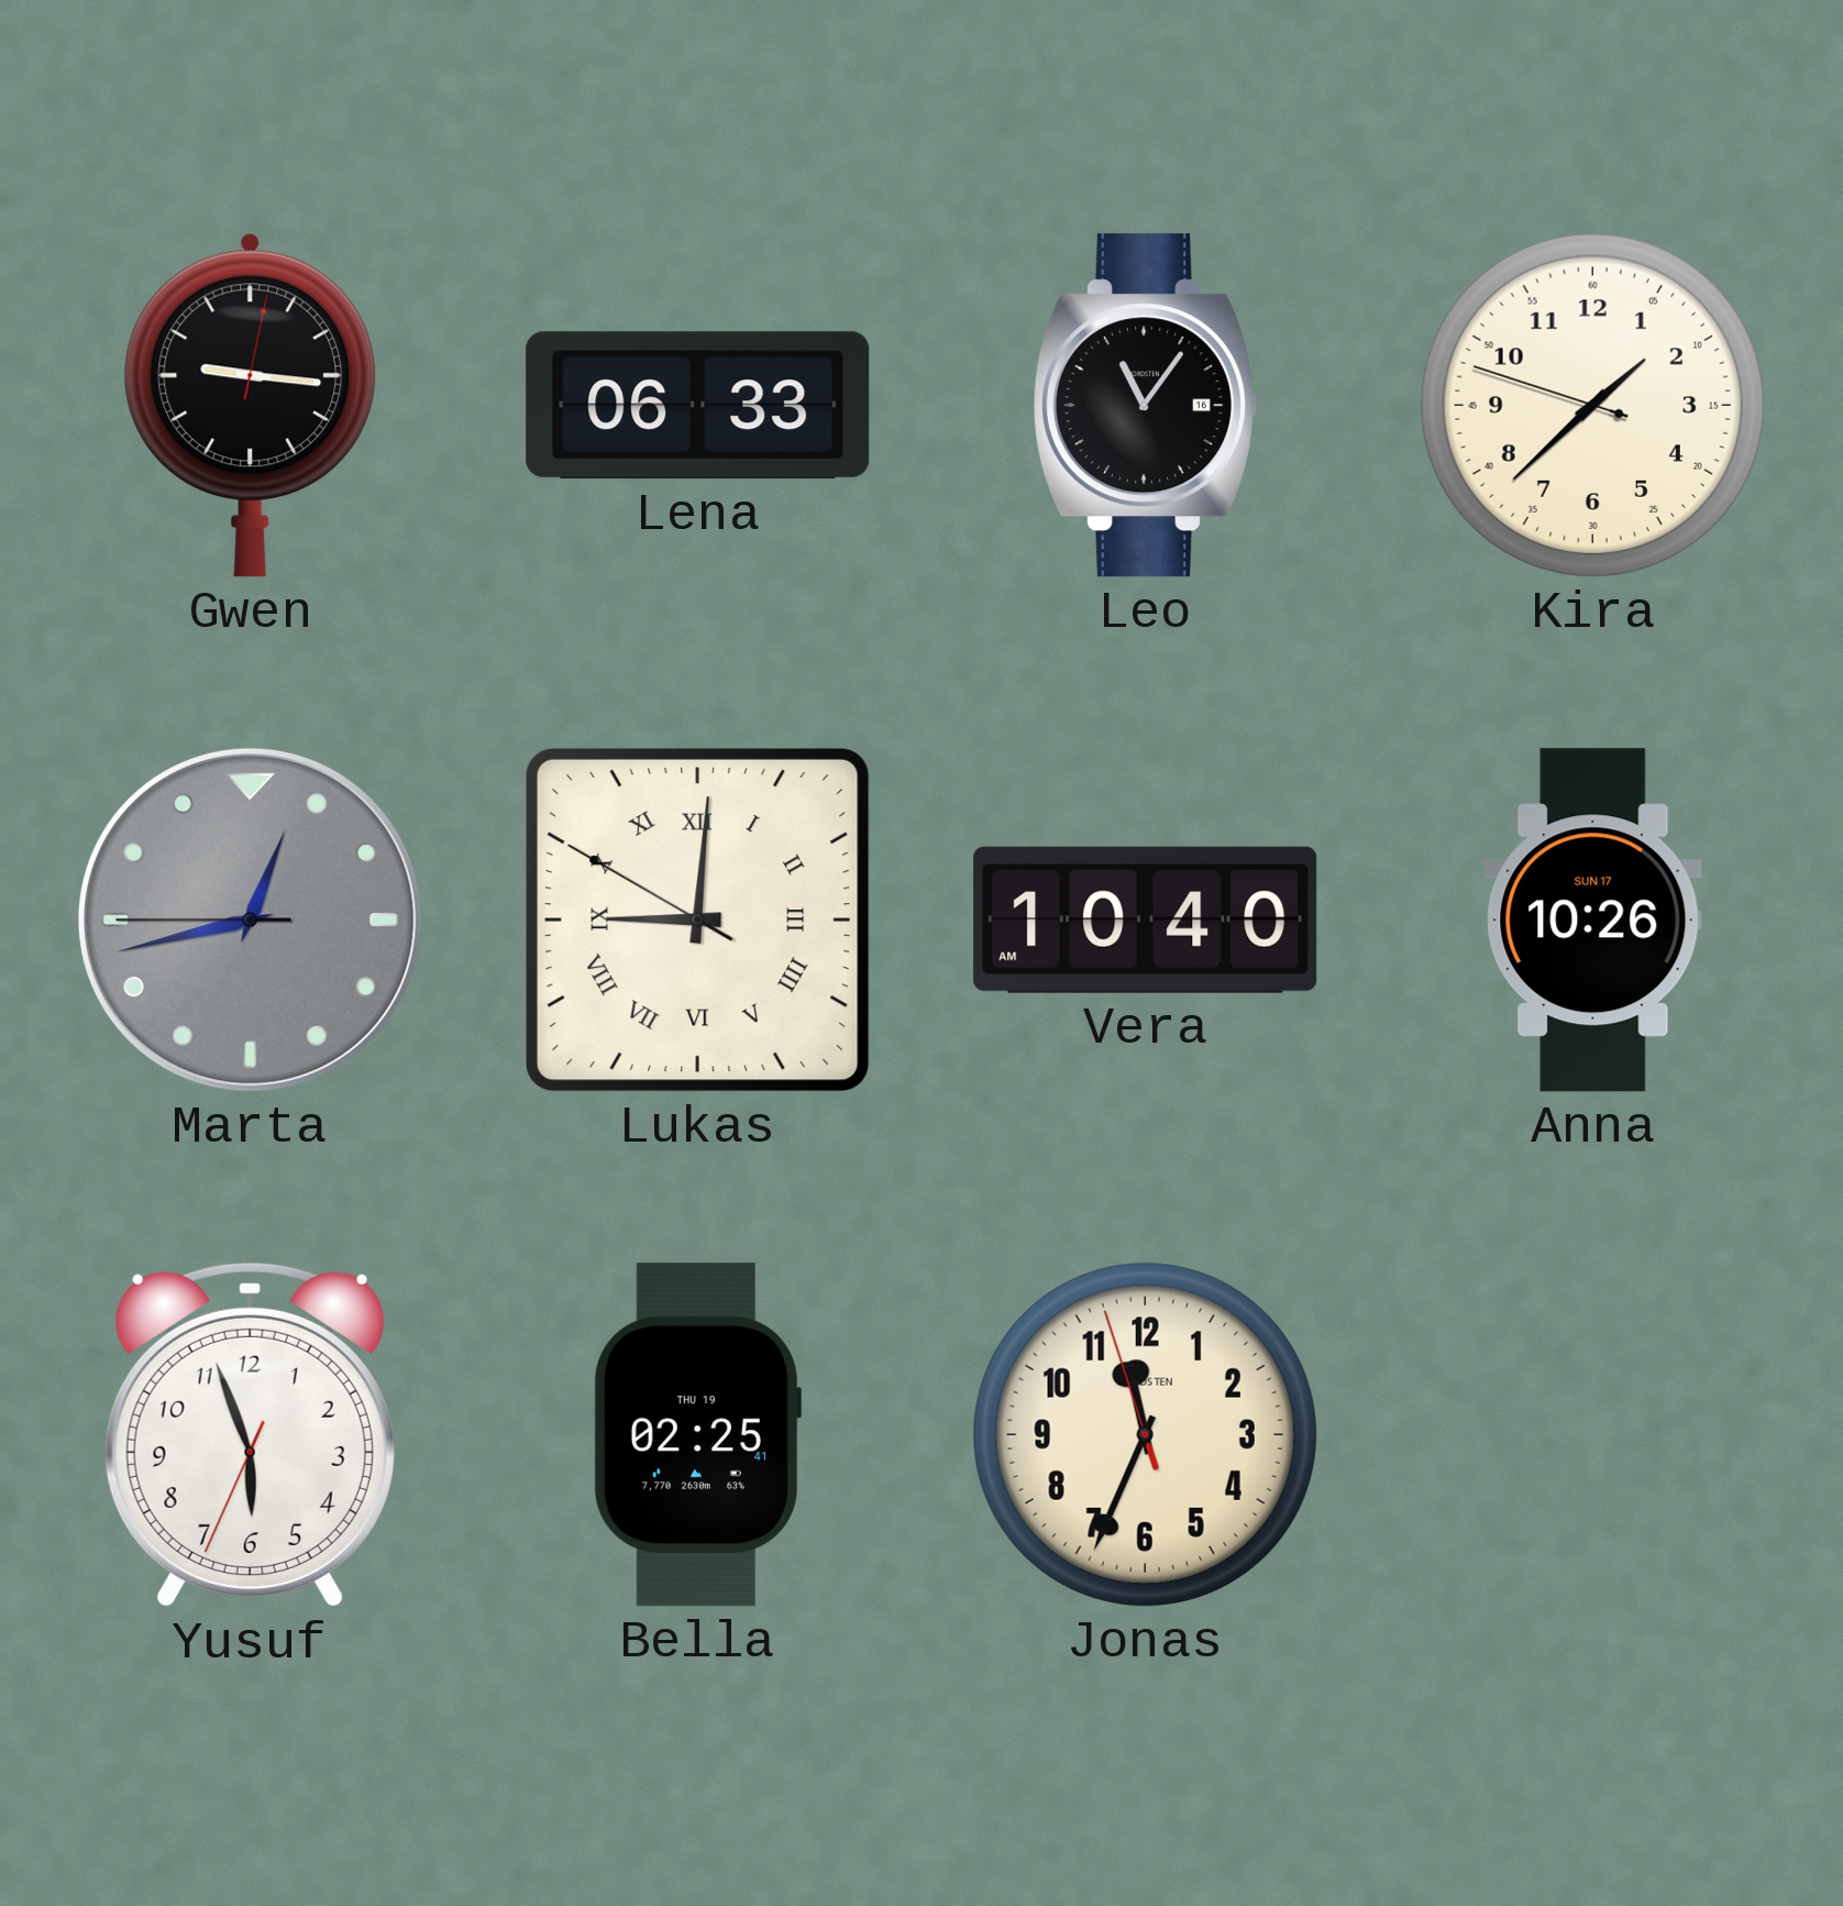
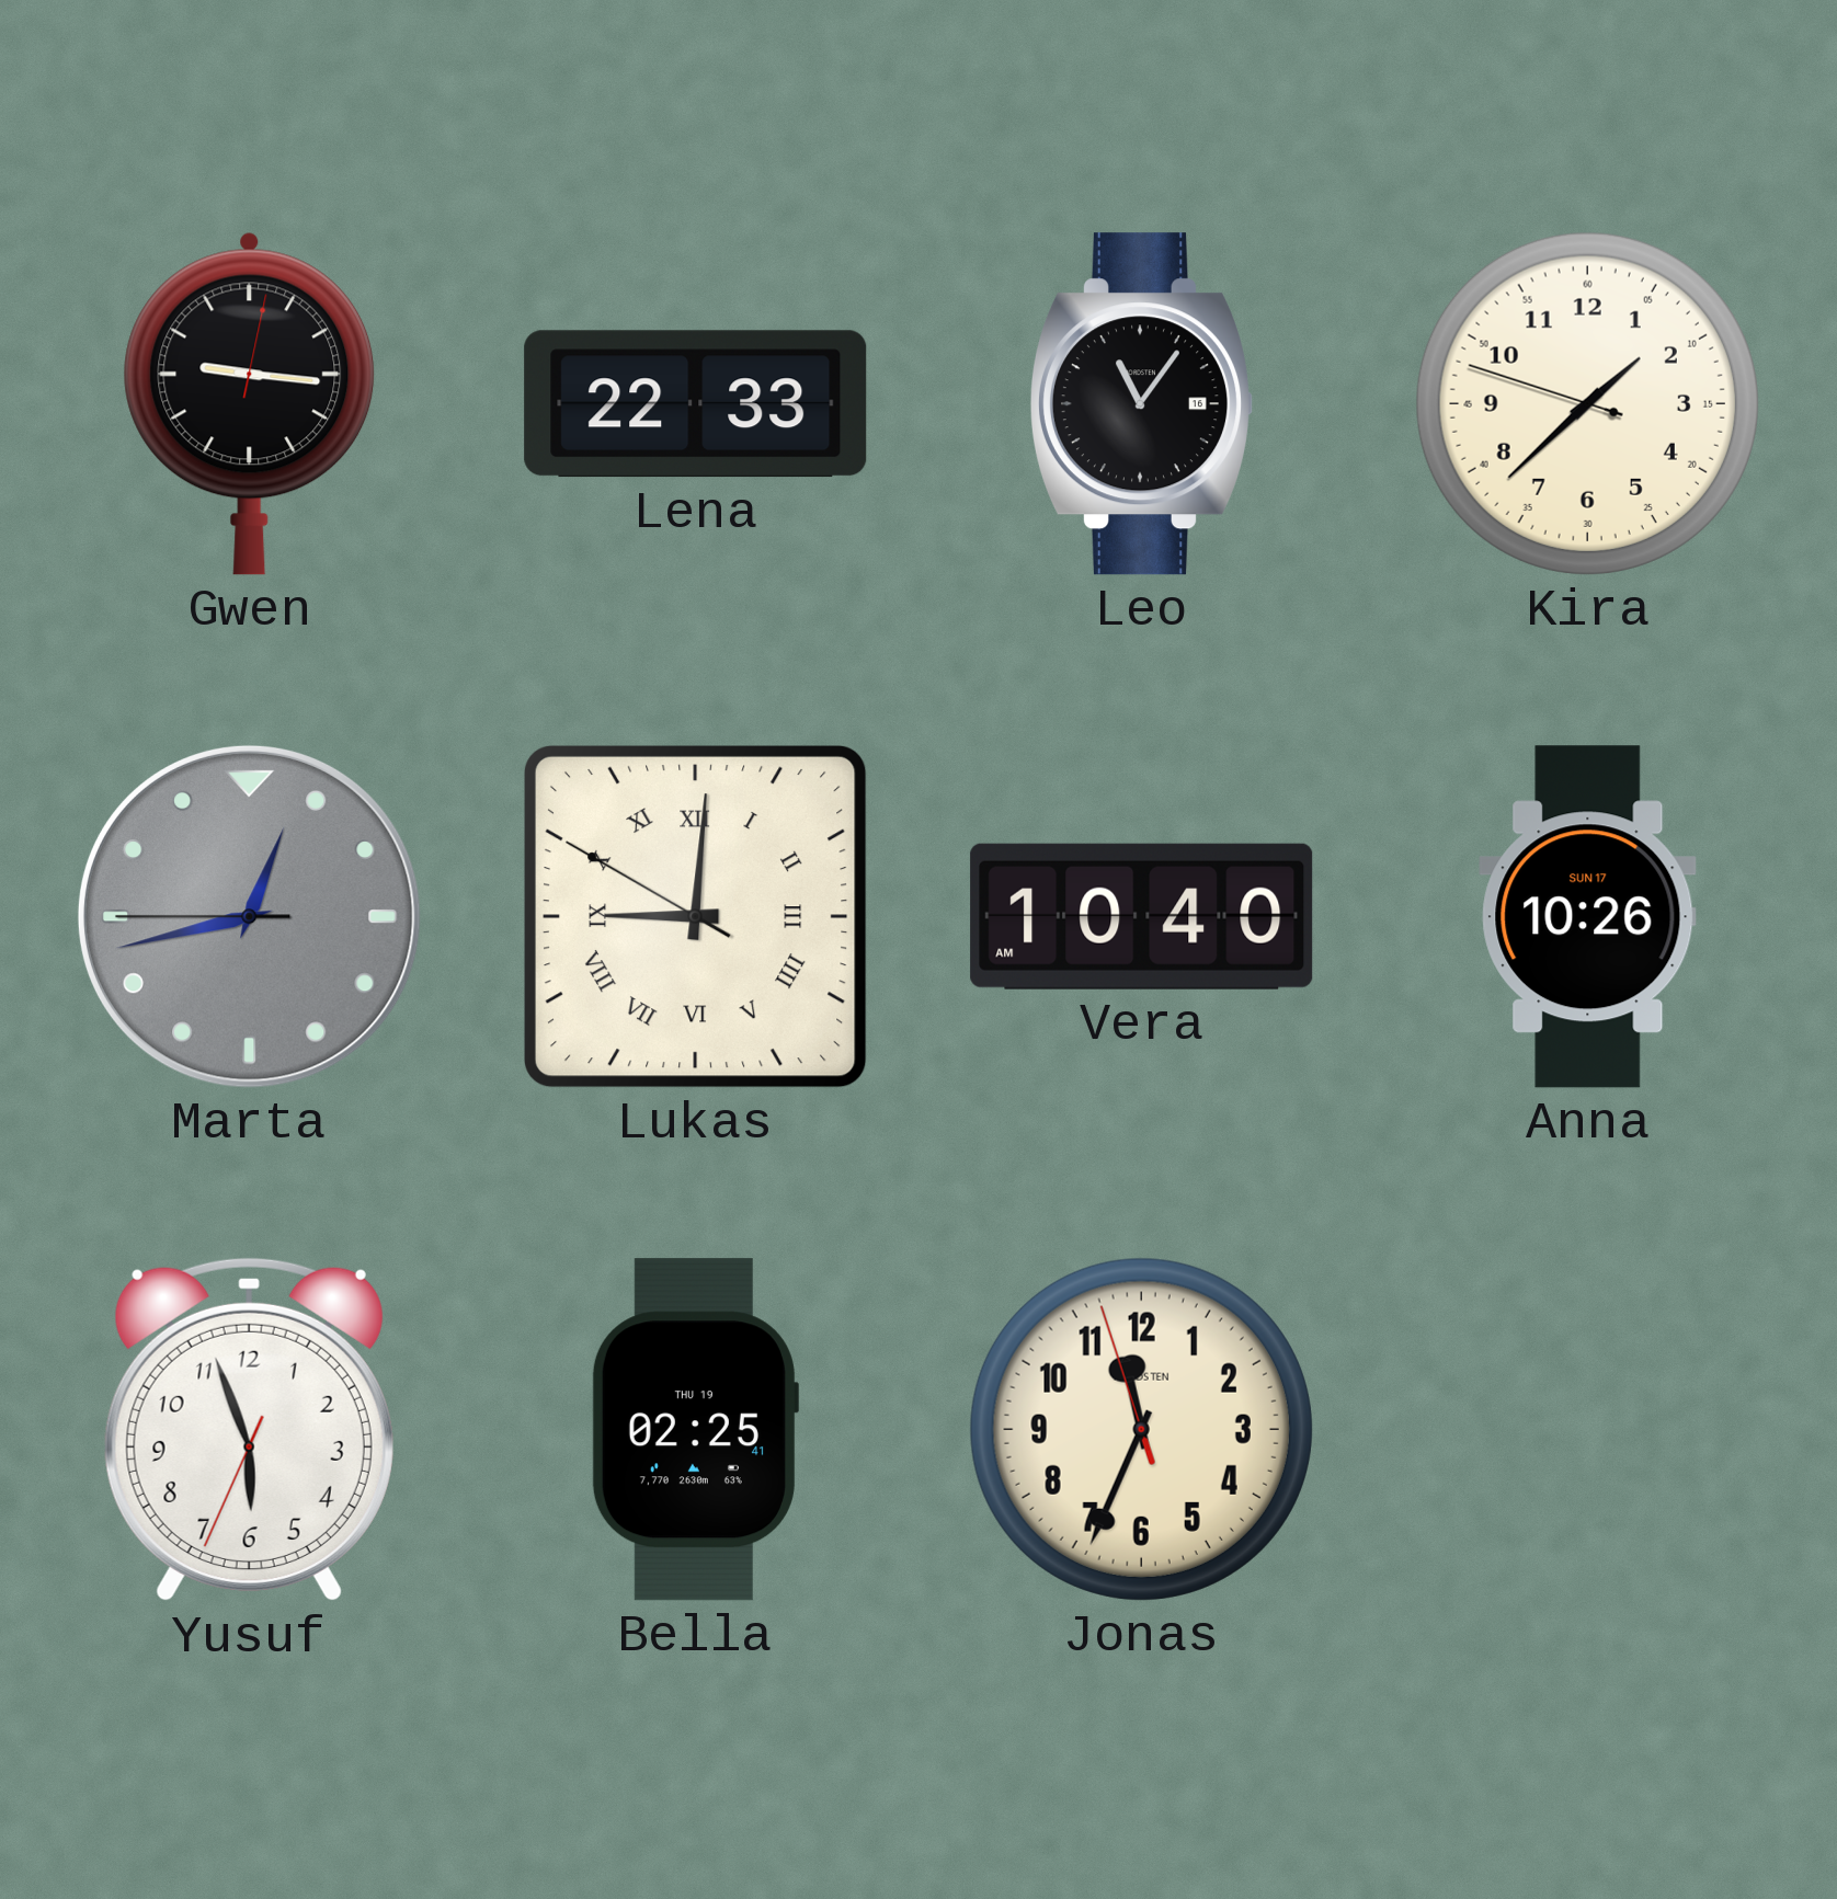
Lena: 06:33 -> 22:33 (696, 404)
